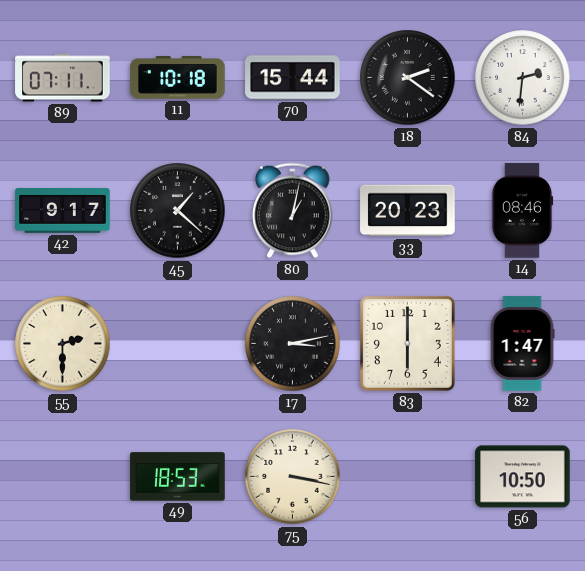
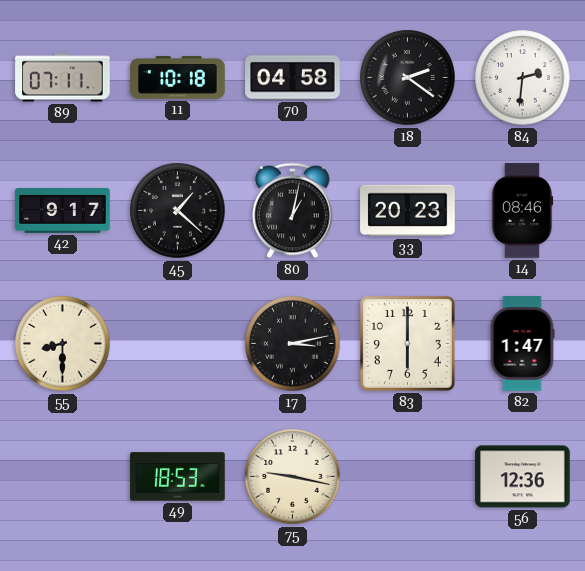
70: 15:44 -> 04:58 (293, 78)
55: 2:30 -> 8:30 (63, 344)
75: 3:17 -> 9:17 (293, 477)
56: 10:50 -> 12:36 (523, 477)
